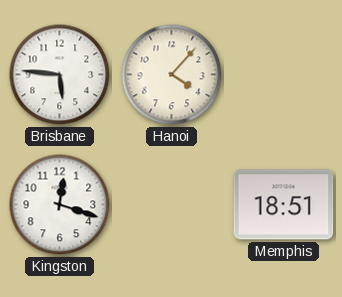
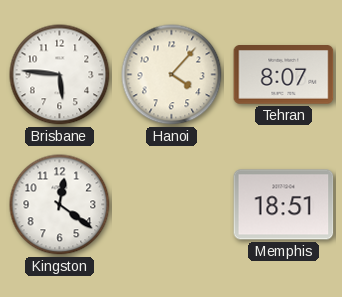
Tehran: none -> 8:07 (284, 75)
Kingston: 12:18 -> 12:21 (60, 205)
